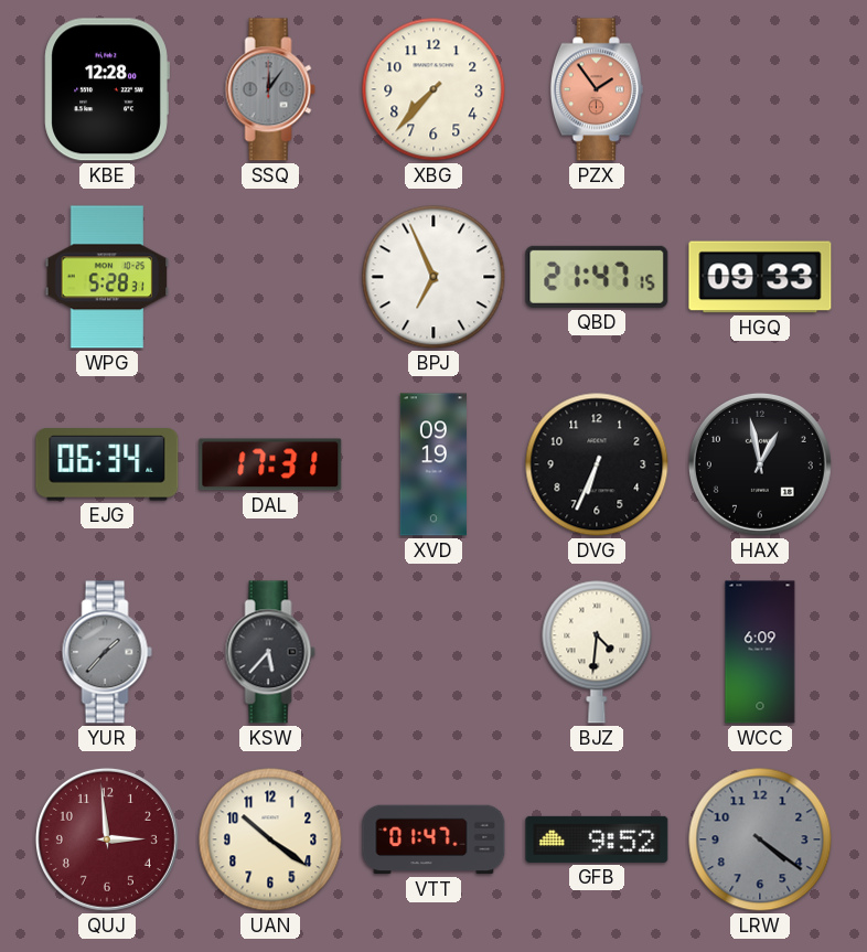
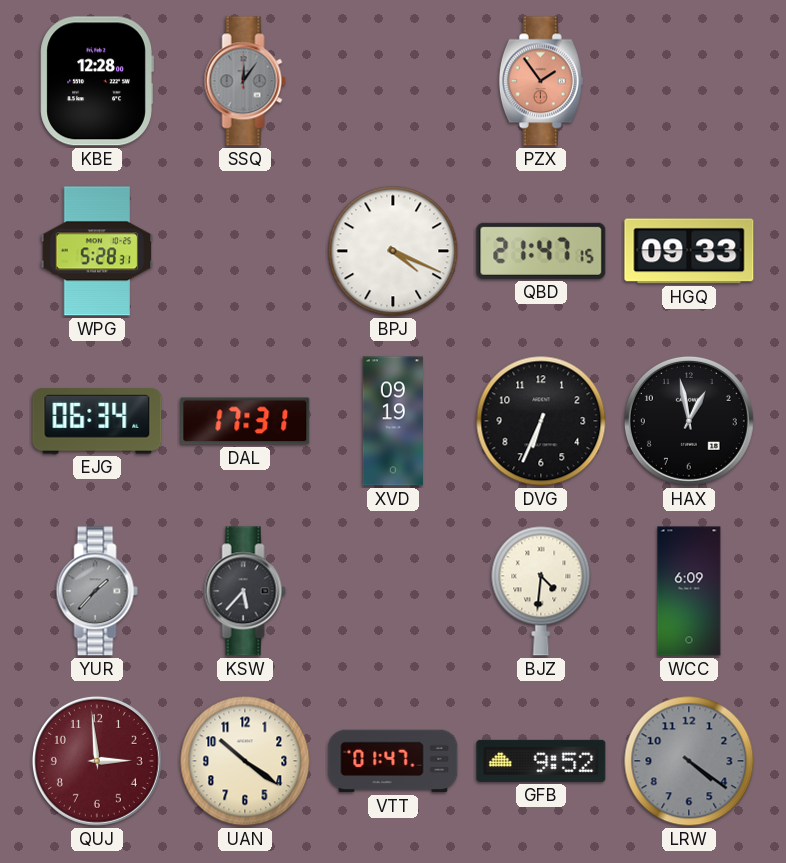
XBG: 7:37 -> none (433, 89)
BPJ: 6:56 -> 4:19 (393, 251)
